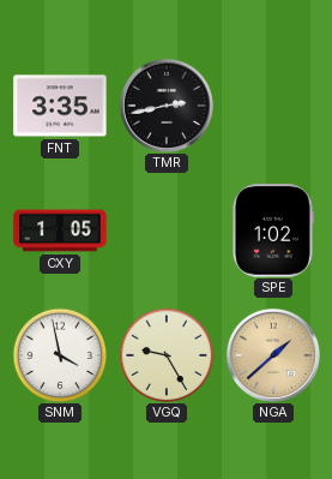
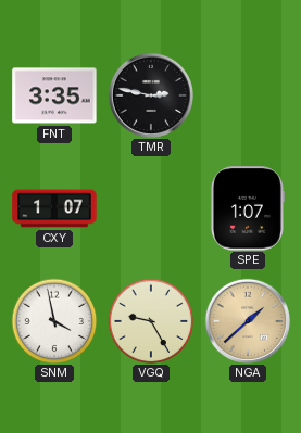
TMR: 2:43 -> 2:47 (151, 95)
CXY: 1:05 -> 1:07 (54, 208)
SPE: 1:02 -> 1:07 (247, 208)
